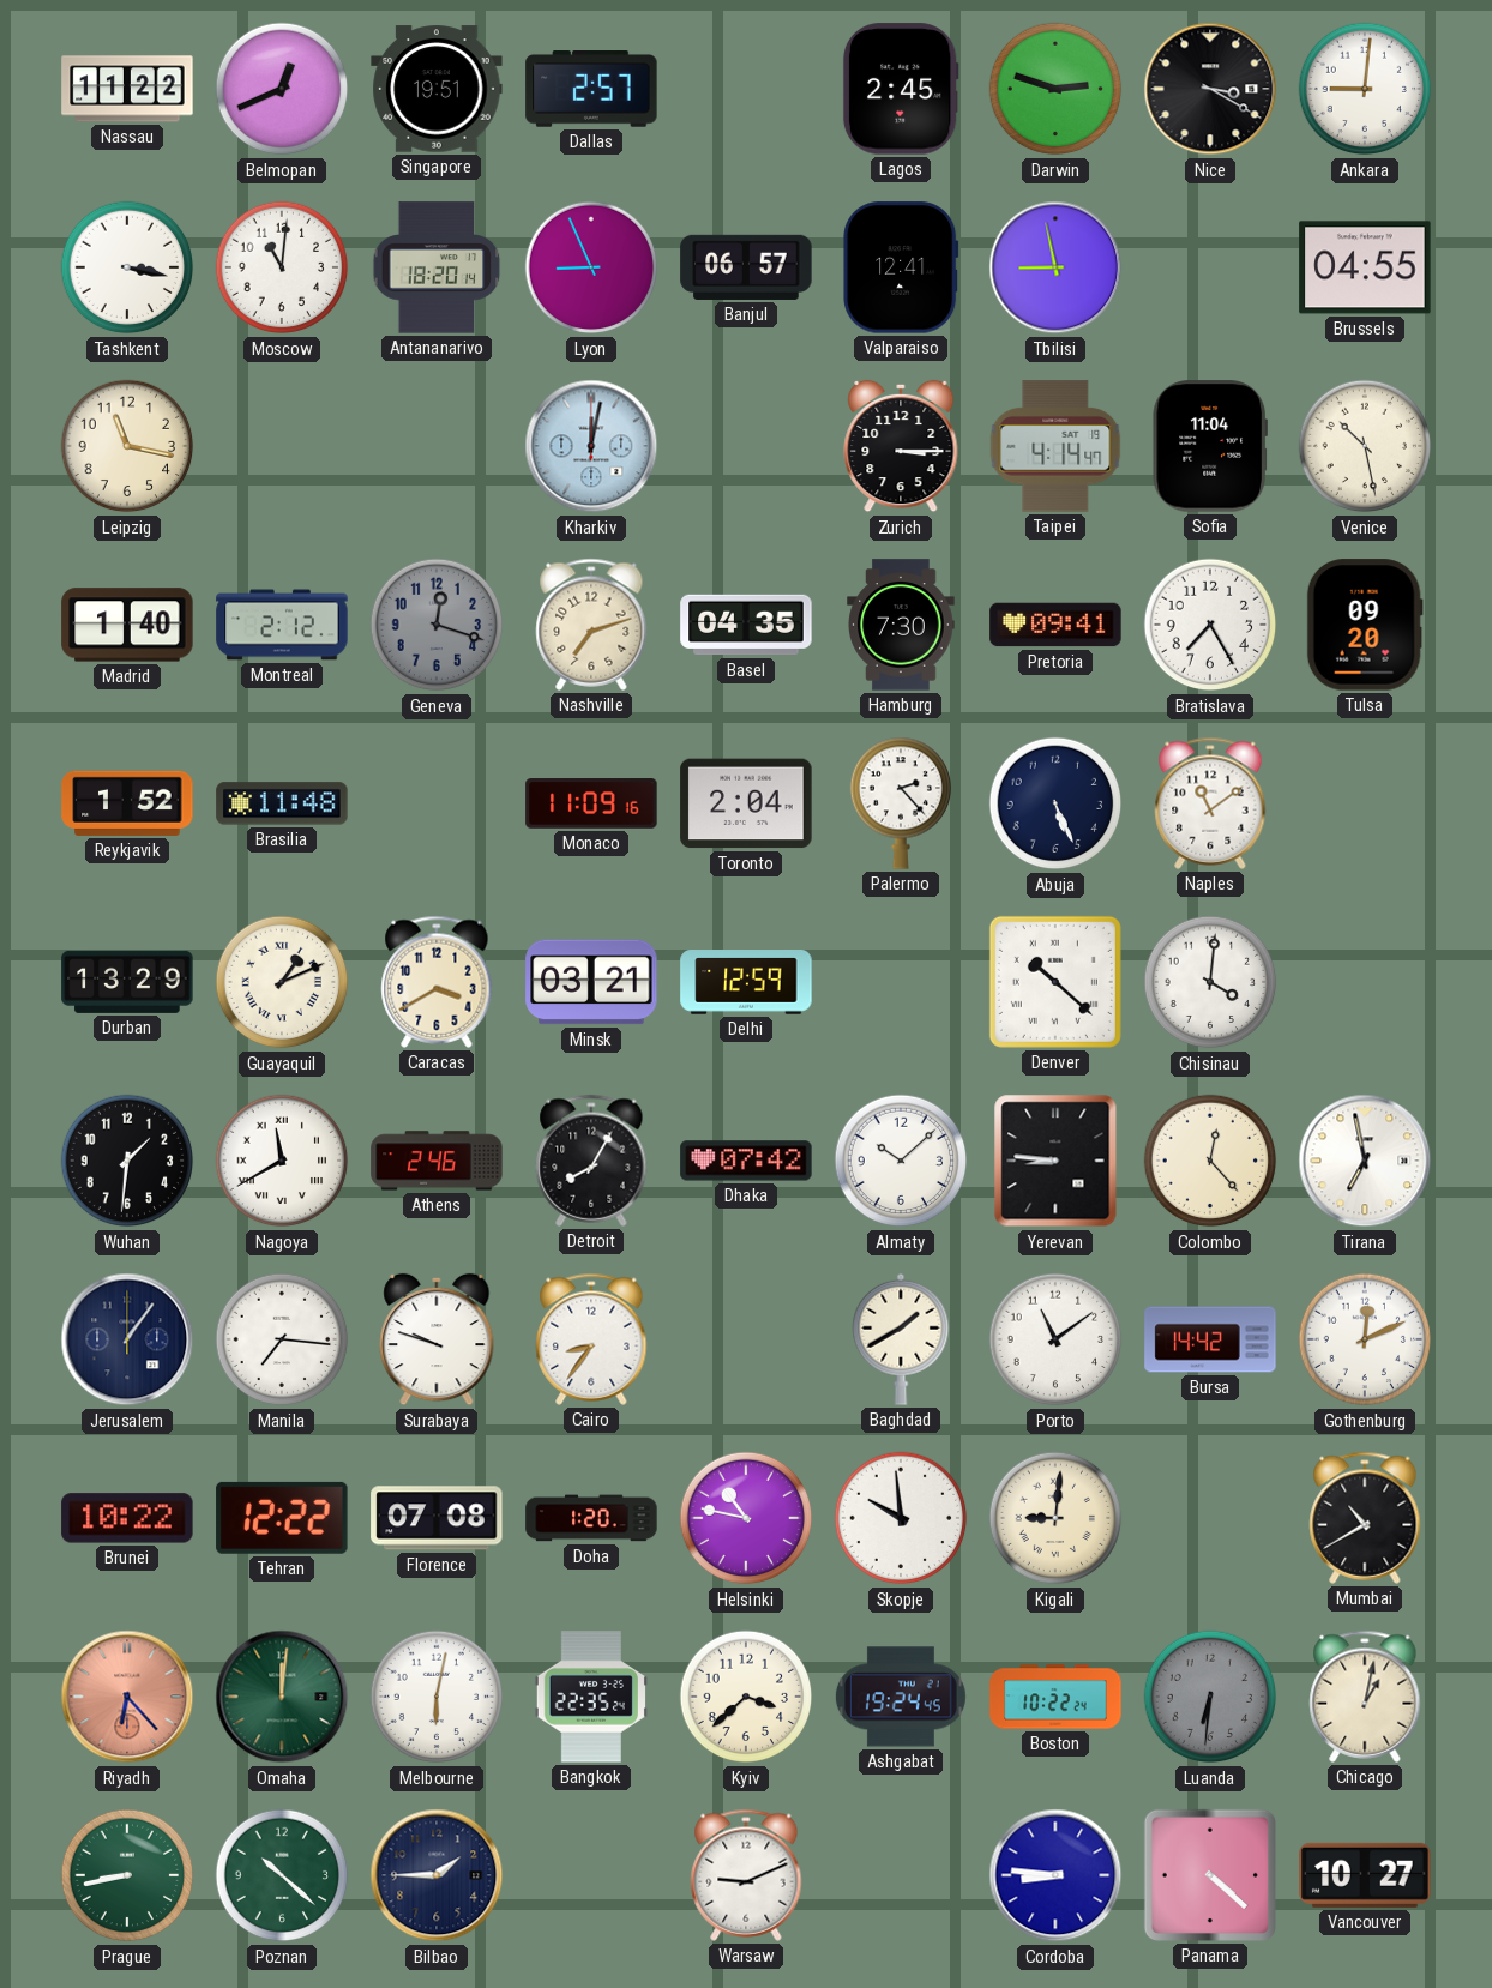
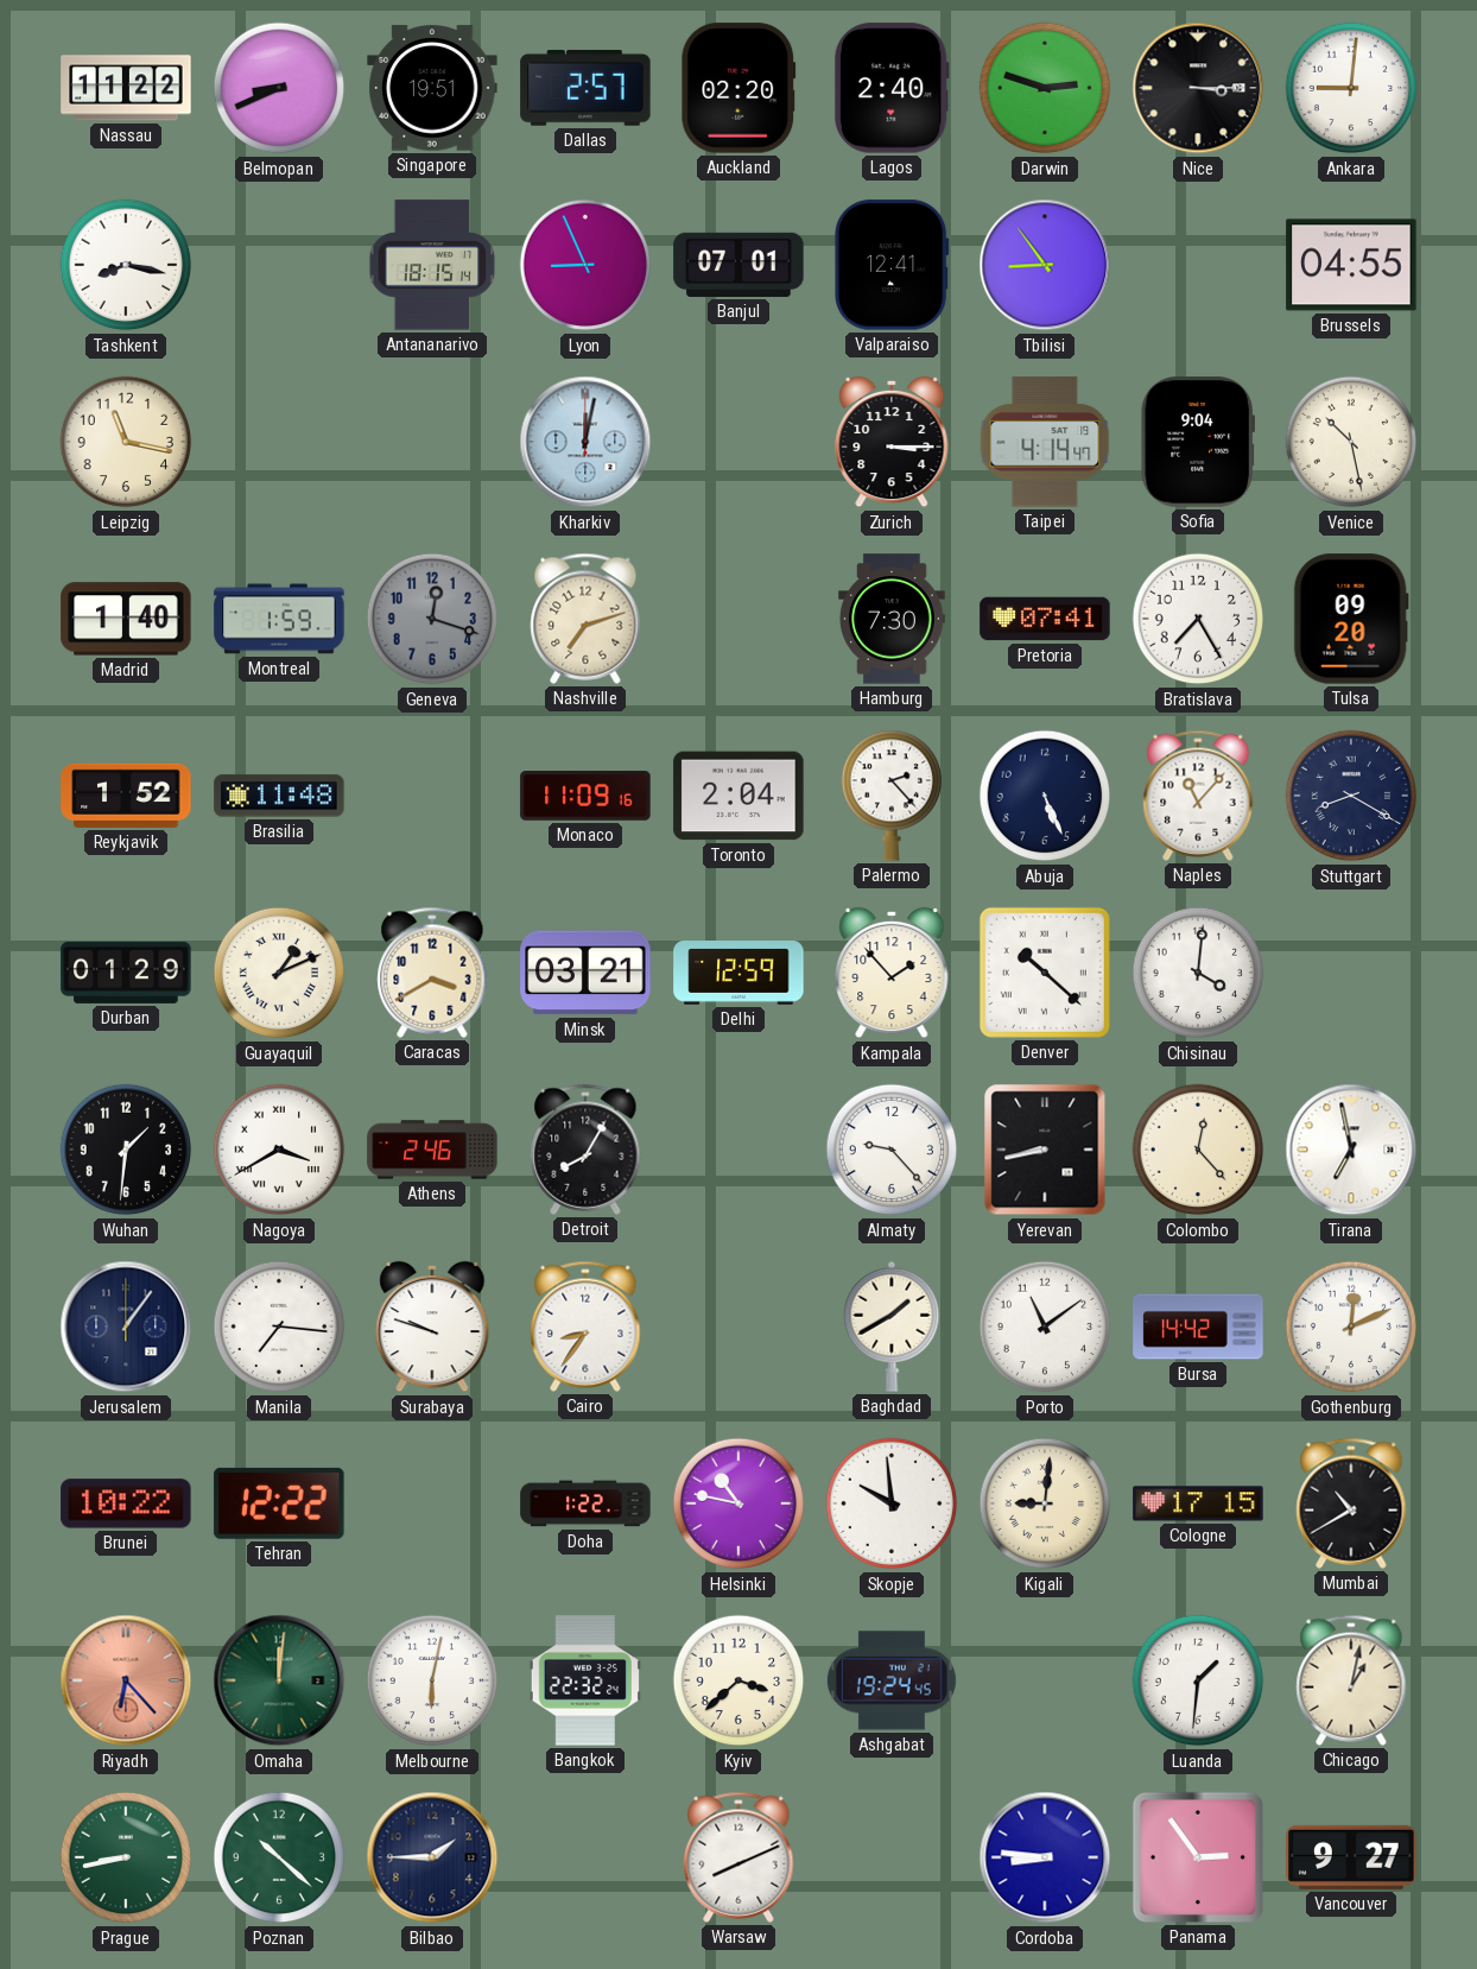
Belmopan: 12:41 -> 8:41 (279, 88)
Auckland: none -> 02:20 (738, 88)
Lagos: 2:45 -> 2:40 (892, 88)
Nice: 3:20 -> 3:15 (1198, 88)
Tashkent: 3:17 -> 8:17 (126, 265)
Moscow: 11:01 -> none (282, 267)
Antananarivo: 18:20 -> 18:15 (432, 265)
Banjul: 06:57 -> 07:01 (738, 265)
Tbilisi: 8:58 -> 8:54 (1045, 265)
Sofia: 11:04 -> 9:04 (1198, 442)
Montreal: 2:12 -> 1:59 (279, 619)
Basel: 04:35 -> none (746, 625)
Pretoria: 09:41 -> 07:41 (1045, 619)
Naples: 11:09 -> 11:07 (1198, 796)
Stuttgart: none -> 8:20 (1351, 796)
Durban: 13:29 -> 01:29 (126, 973)
Kampala: none -> 1:53 (892, 973)
Nagoya: 11:40 -> 3:40 (279, 1150)
Dhaka: 07:42 -> none (746, 1161)
Almaty: 10:08 -> 9:23 (892, 1150)
Yerevan: 8:46 -> 8:43 (1045, 1150)
Florence: 07:08 -> none (437, 1518)
Doha: 1:20 -> 1:22 (585, 1503)
Cologne: none -> 17:15 (1198, 1503)
Bangkok: 22:35 -> 22:32 (584, 1680)
Boston: 10:22 -> none (1055, 1697)
Luanda: 6:31 -> 1:31 (1198, 1680)
Luanda dial: grey -> white (1198, 1680)
Warsaw: 9:11 -> 8:11 (738, 1857)
Panama: 4:22 -> 2:54 (1198, 1857)
Vancouver: 10:27 -> 9:27 (1351, 1857)
